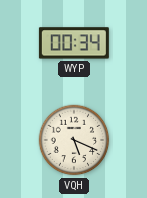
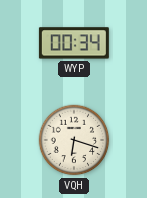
VQH: 5:19 -> 6:18 (74, 140)
